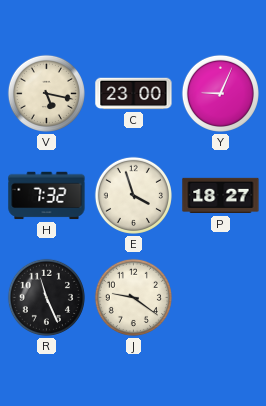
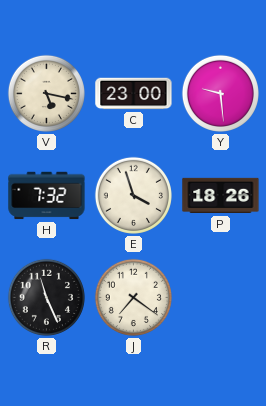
Y: 9:04 -> 9:29 (220, 93)
P: 18:27 -> 18:26 (221, 196)
J: 9:21 -> 7:21 (133, 297)
